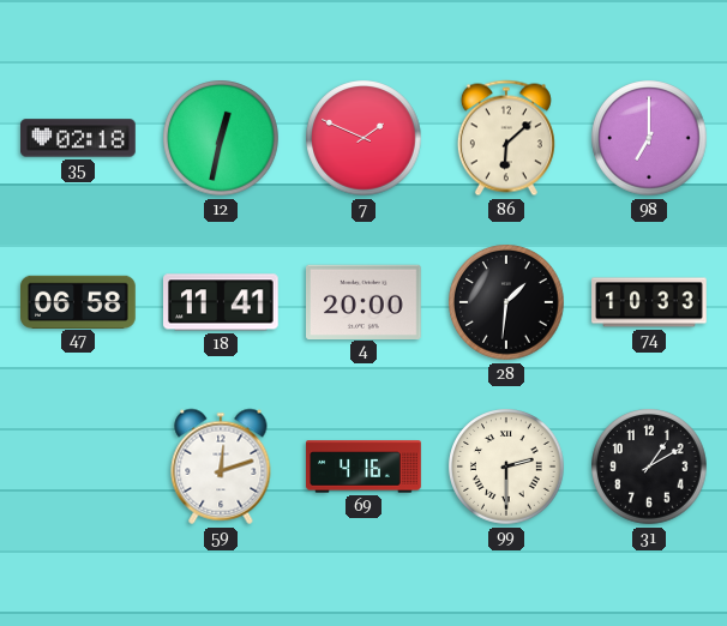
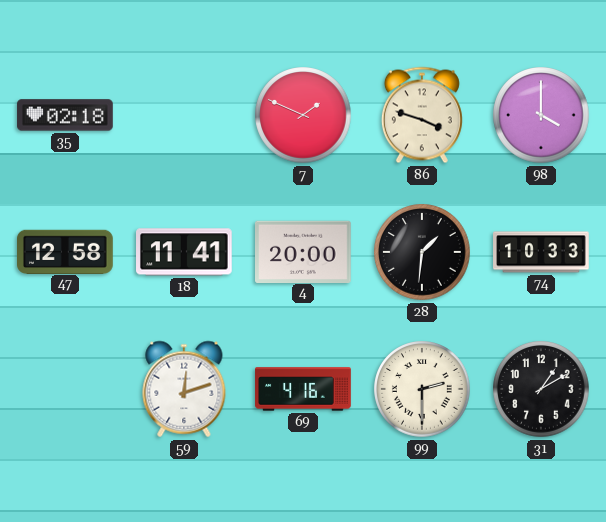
12: 12:32 -> none (221, 138)
86: 6:08 -> 3:48 (422, 115)
98: 7:00 -> 4:00 (541, 115)
47: 06:58 -> 12:58 (66, 251)
